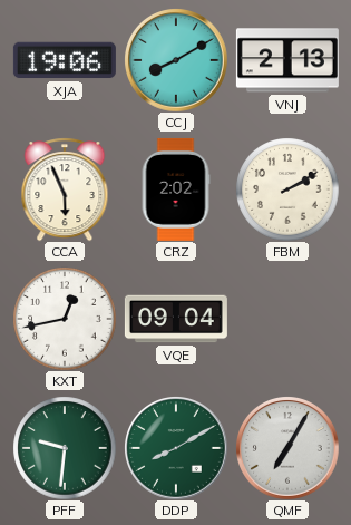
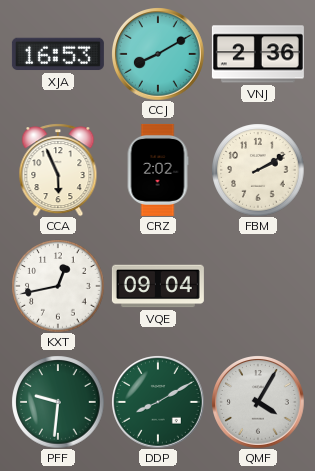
XJA: 19:06 -> 16:53 (58, 54)
VNJ: 2:13 -> 2:36 (258, 54)
QMF: 7:05 -> 4:05 (258, 402)
